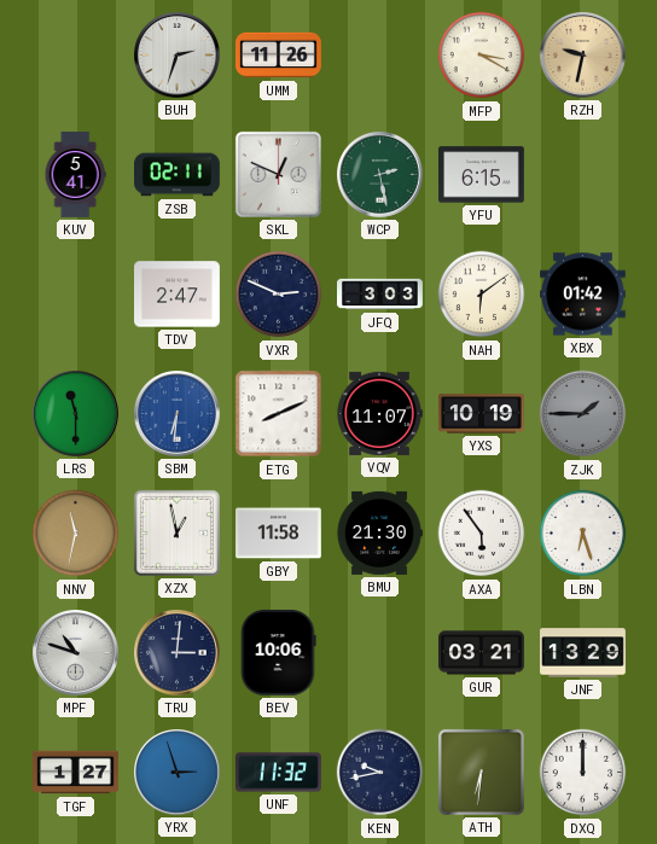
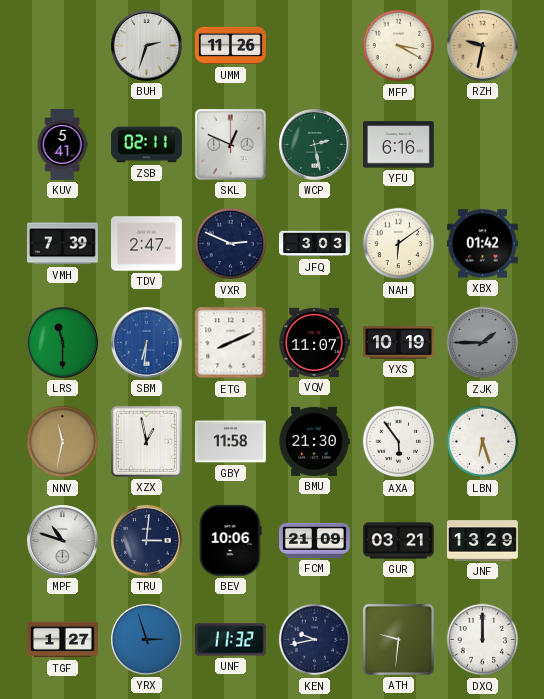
YFU: 6:15 -> 6:16 (399, 145)
VMH: none -> 7:39 (63, 244)
FCM: none -> 21:09 (315, 540)
ATH: 6:31 -> 9:31 (398, 639)
